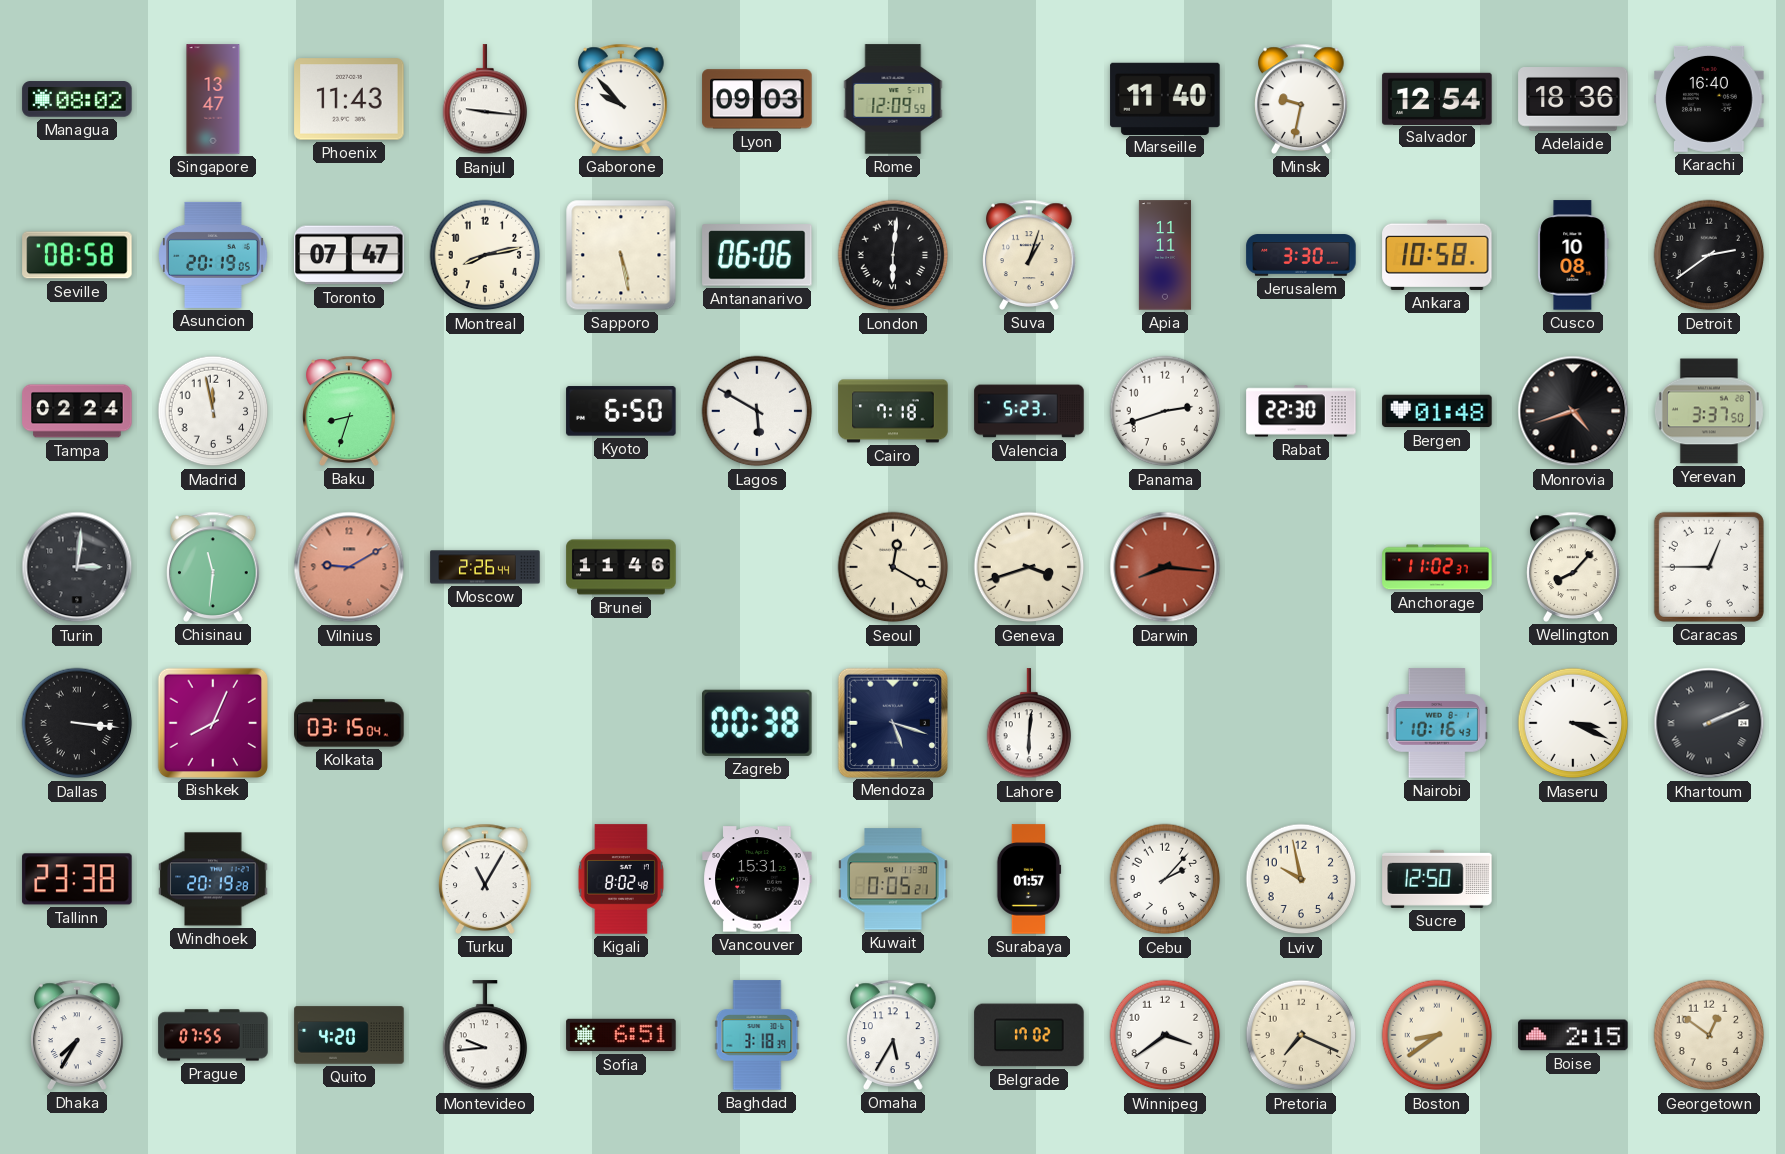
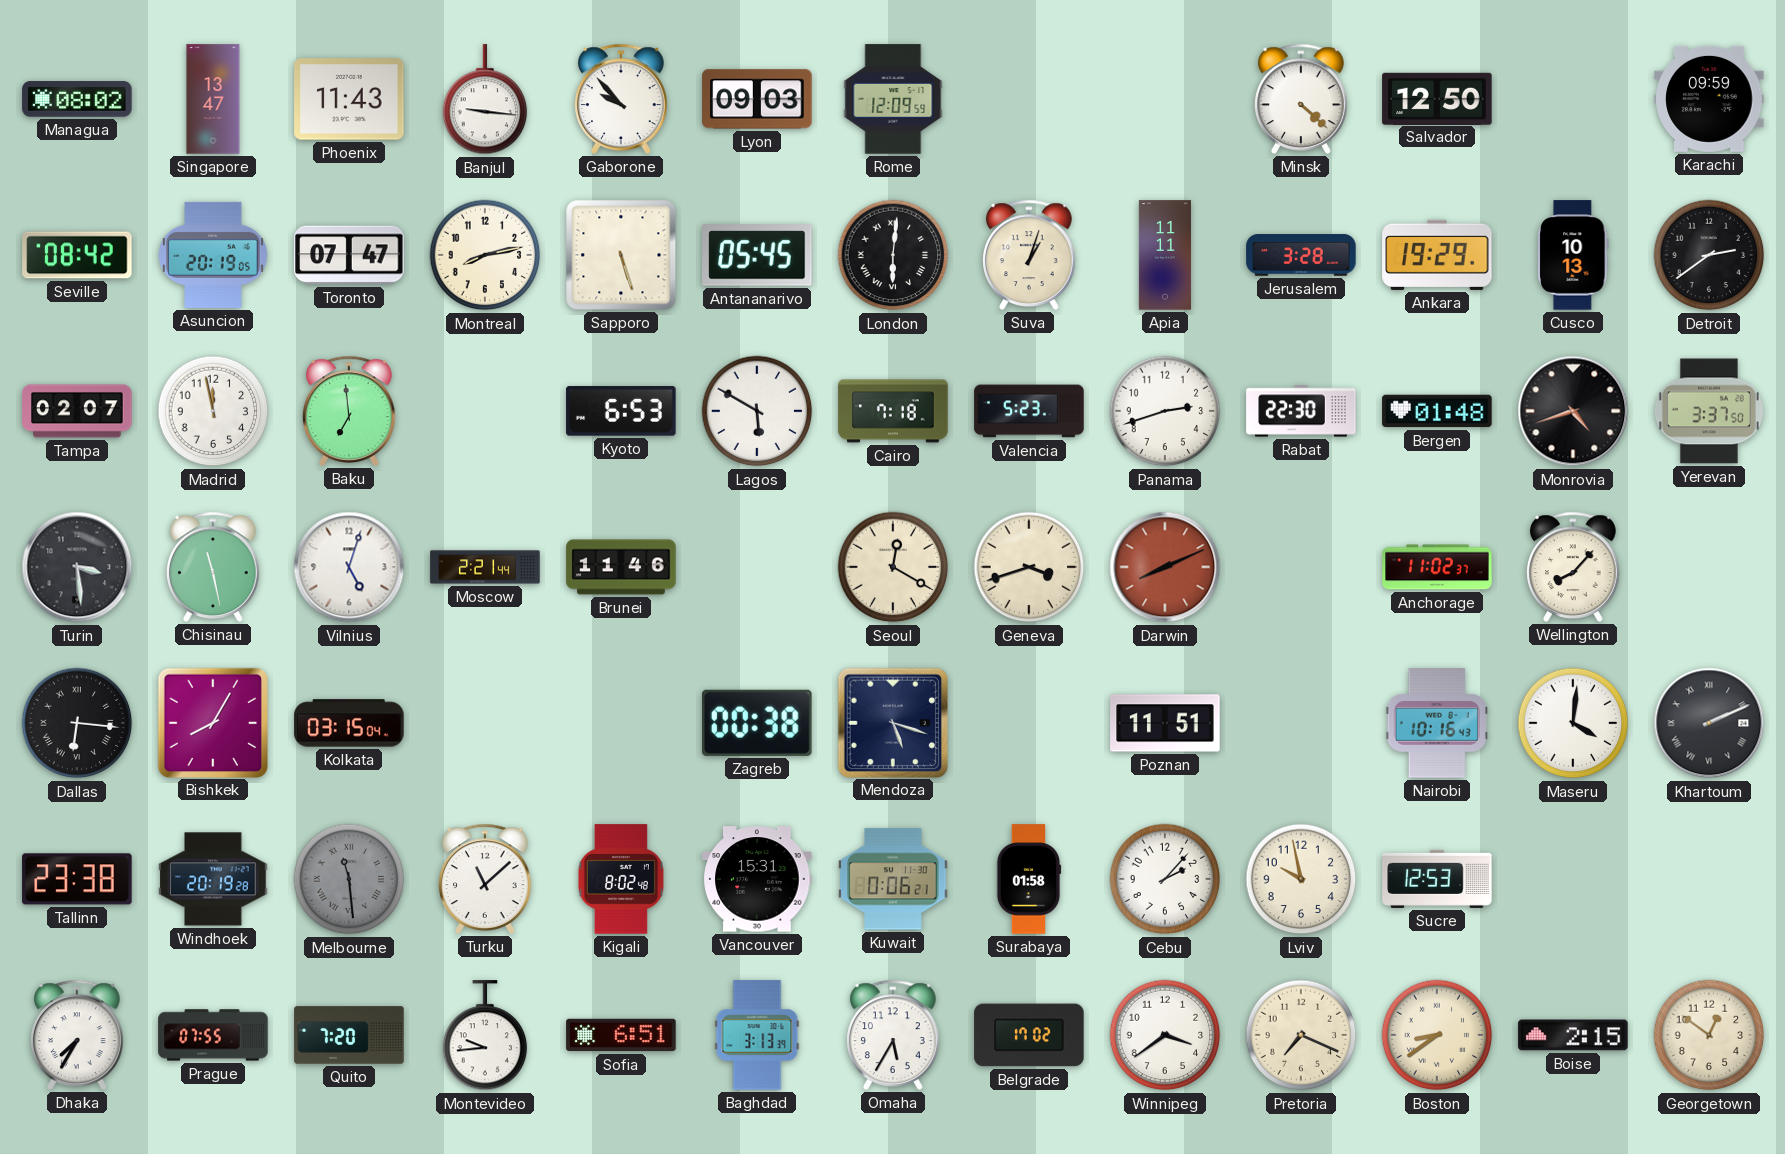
Marseille: 11:40 -> none (1165, 98)
Minsk: 9:32 -> 4:22 (1302, 99)
Salvador: 12:54 -> 12:50 (1437, 98)
Adelaide: 18:36 -> none (1573, 100)
Karachi: 16:40 -> 09:59 (1709, 99)
Seville: 08:58 -> 08:42 (77, 255)
Sapporo: 5:28 -> 5:27 (621, 255)
Antananarivo: 06:06 -> 05:45 (757, 255)
Jerusalem: 3:30 -> 3:28 (1301, 255)
Ankara: 10:58 -> 19:29 (1437, 255)
Cusco: 10:08 -> 10:13 (1573, 255)
Tampa: 02:24 -> 02:07 (77, 411)
Baku: 8:33 -> 6:59 (350, 411)
Kyoto: 6:50 -> 6:53 (621, 411)
Turin: 3:01 -> 3:29 (77, 567)
Chisinau: 11:31 -> 11:28 (214, 567)
Vilnius: 9:10 -> 5:03 (349, 567)
Vilnius dial: salmon -> white (349, 567)
Moscow: 2:26 -> 2:21 (485, 567)
Darwin: 8:16 -> 8:11 (1165, 567)
Caracas: 12:45 -> none (1709, 567)
Dallas: 3:16 -> 6:16 (77, 723)
Bishkek: 8:04 -> 8:05 (212, 722)
Lahore: 6:01 -> none (1029, 724)
Poznan: none -> 11:51 (1165, 723)
Maseru: 3:19 -> 4:01 (1573, 723)
Melbourne: none -> 11:29 (349, 879)
Turku: 11:05 -> 11:08 (486, 879)
Kuwait: 0:05 -> 0:06 (893, 879)
Surabaya: 01:57 -> 01:58 (1029, 879)
Sucre: 12:50 -> 12:53 (1437, 879)
Quito: 4:20 -> 7:20 (349, 1035)
Baghdad: 3:18 -> 3:13 (757, 1035)
